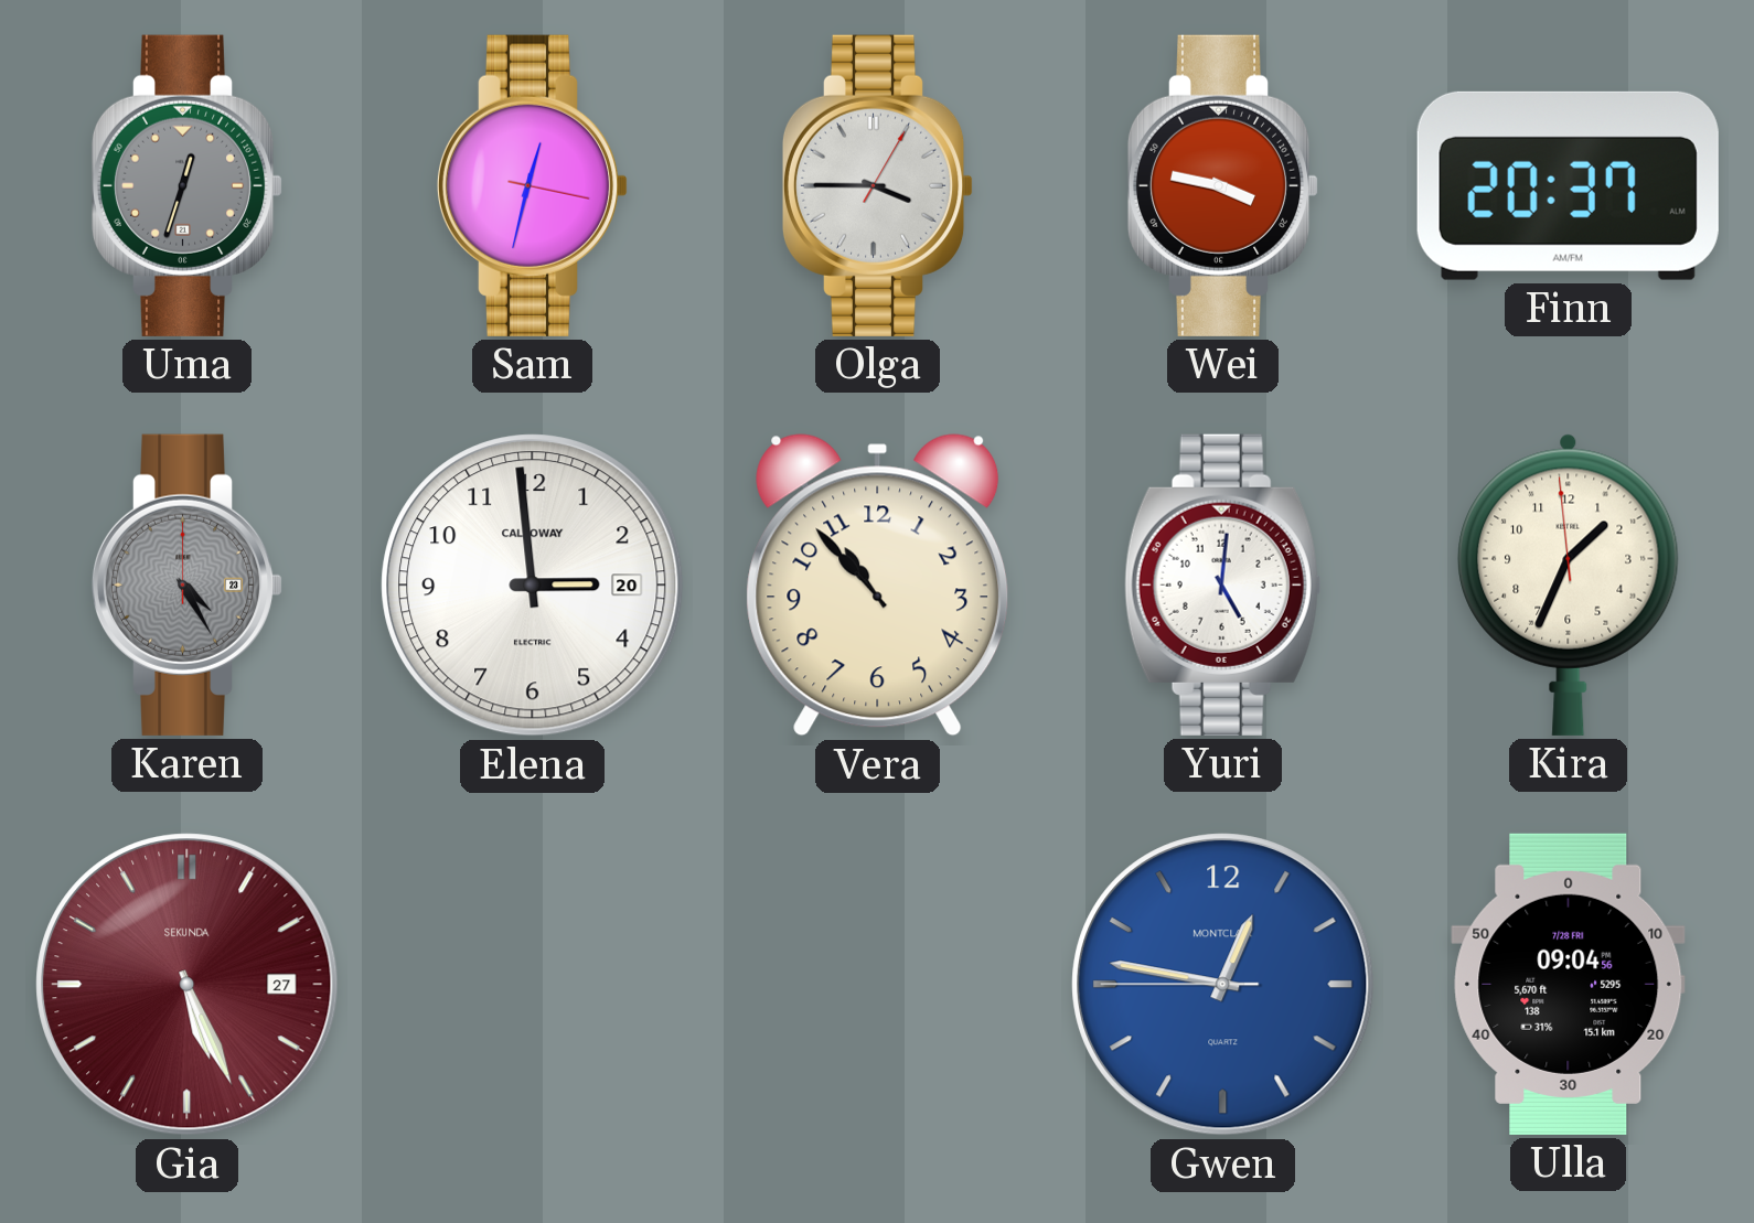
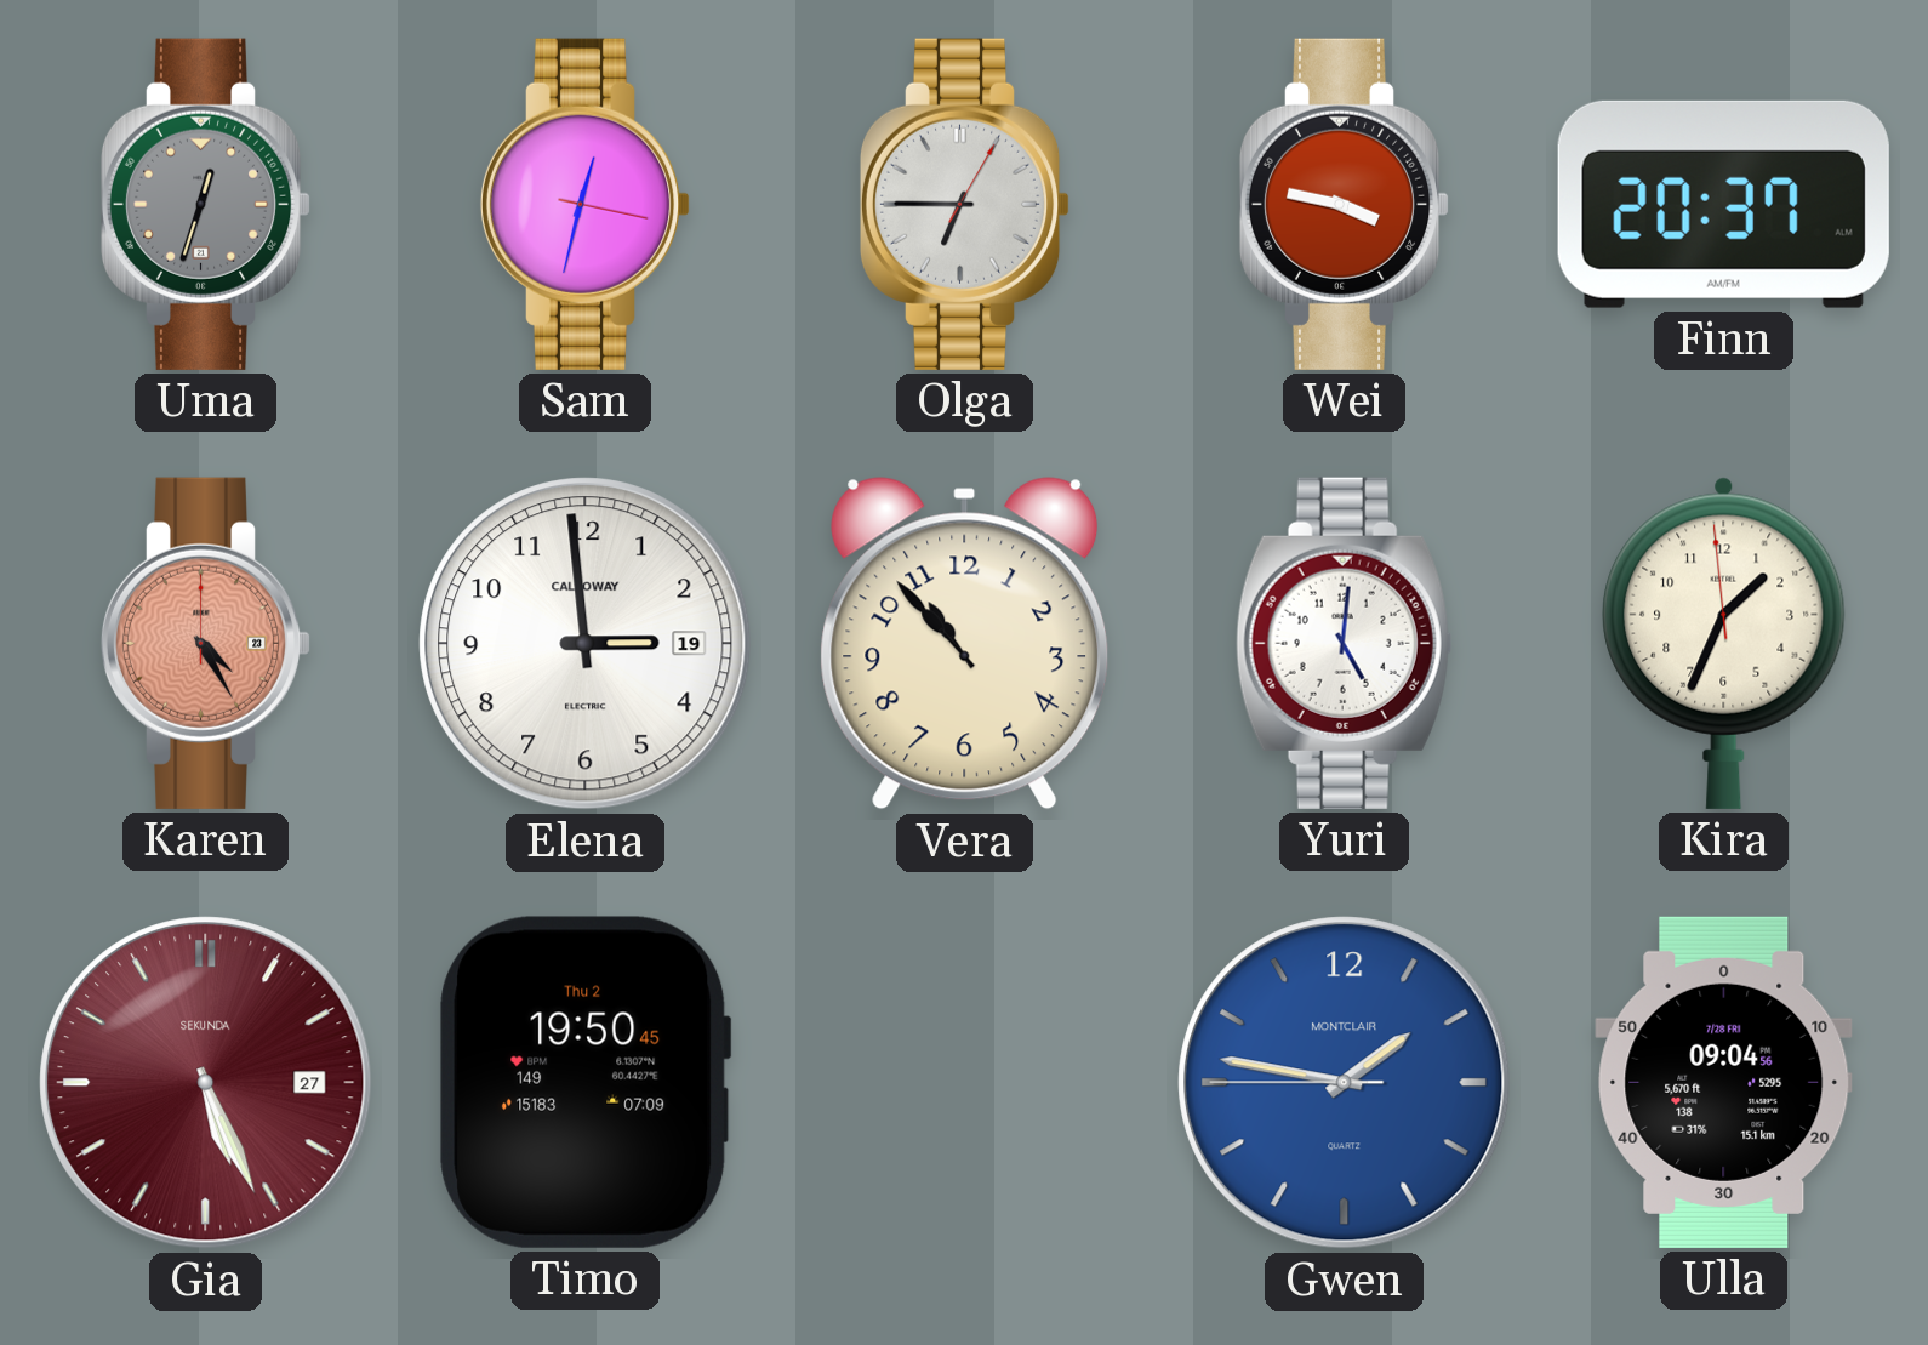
Olga: 3:45 -> 6:45 (965, 204)
Karen dial: grey -> salmon (206, 643)
Elena date: 20 -> 19 (586, 644)
Timo: none -> 19:50 (584, 1082)
Gwen: 12:46 -> 1:46 (1345, 1083)
